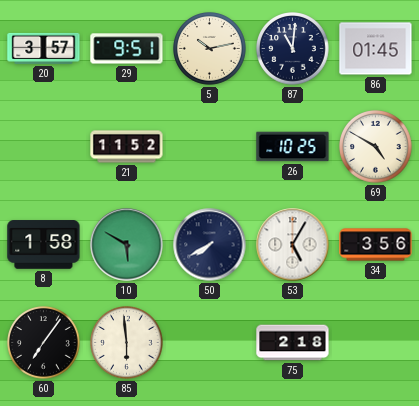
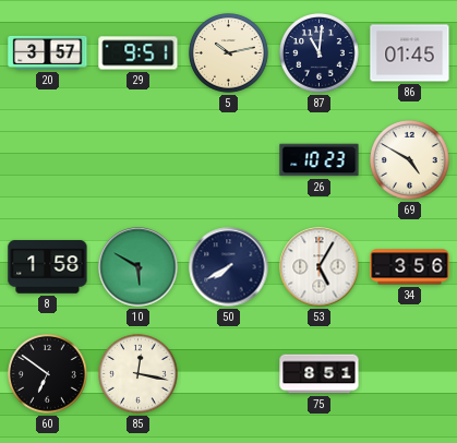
21: 11:52 -> none (127, 147)
26: 10:25 -> 10:23 (320, 160)
60: 7:06 -> 6:51 (48, 374)
85: 5:59 -> 12:17 (139, 374)
75: 2:18 -> 8:51 (320, 374)
